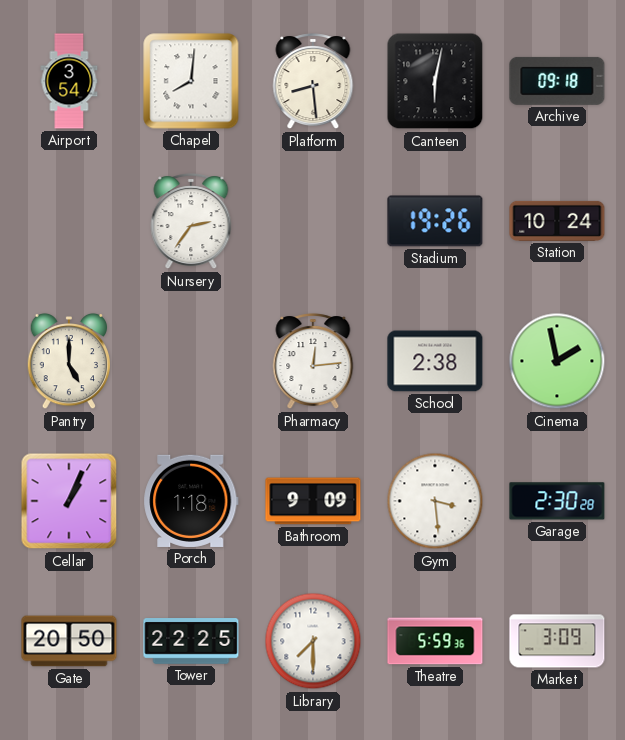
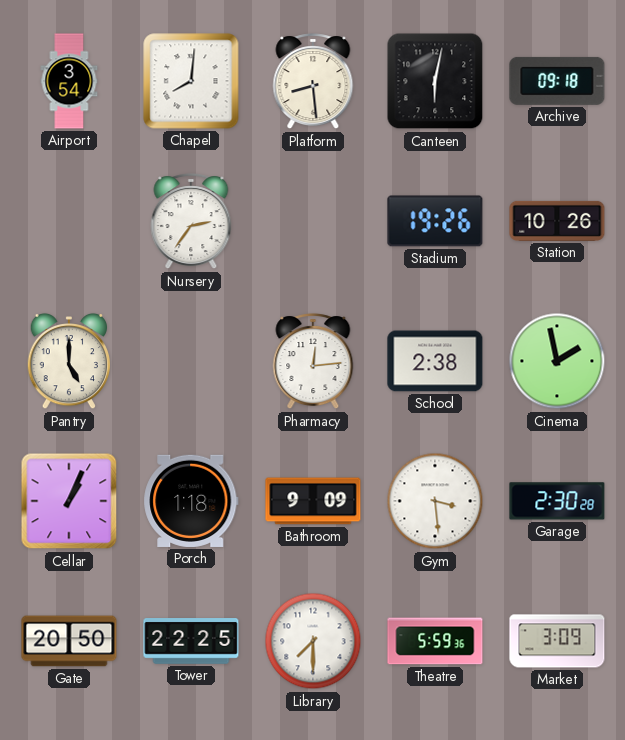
Station: 10:24 -> 10:26 (557, 221)
